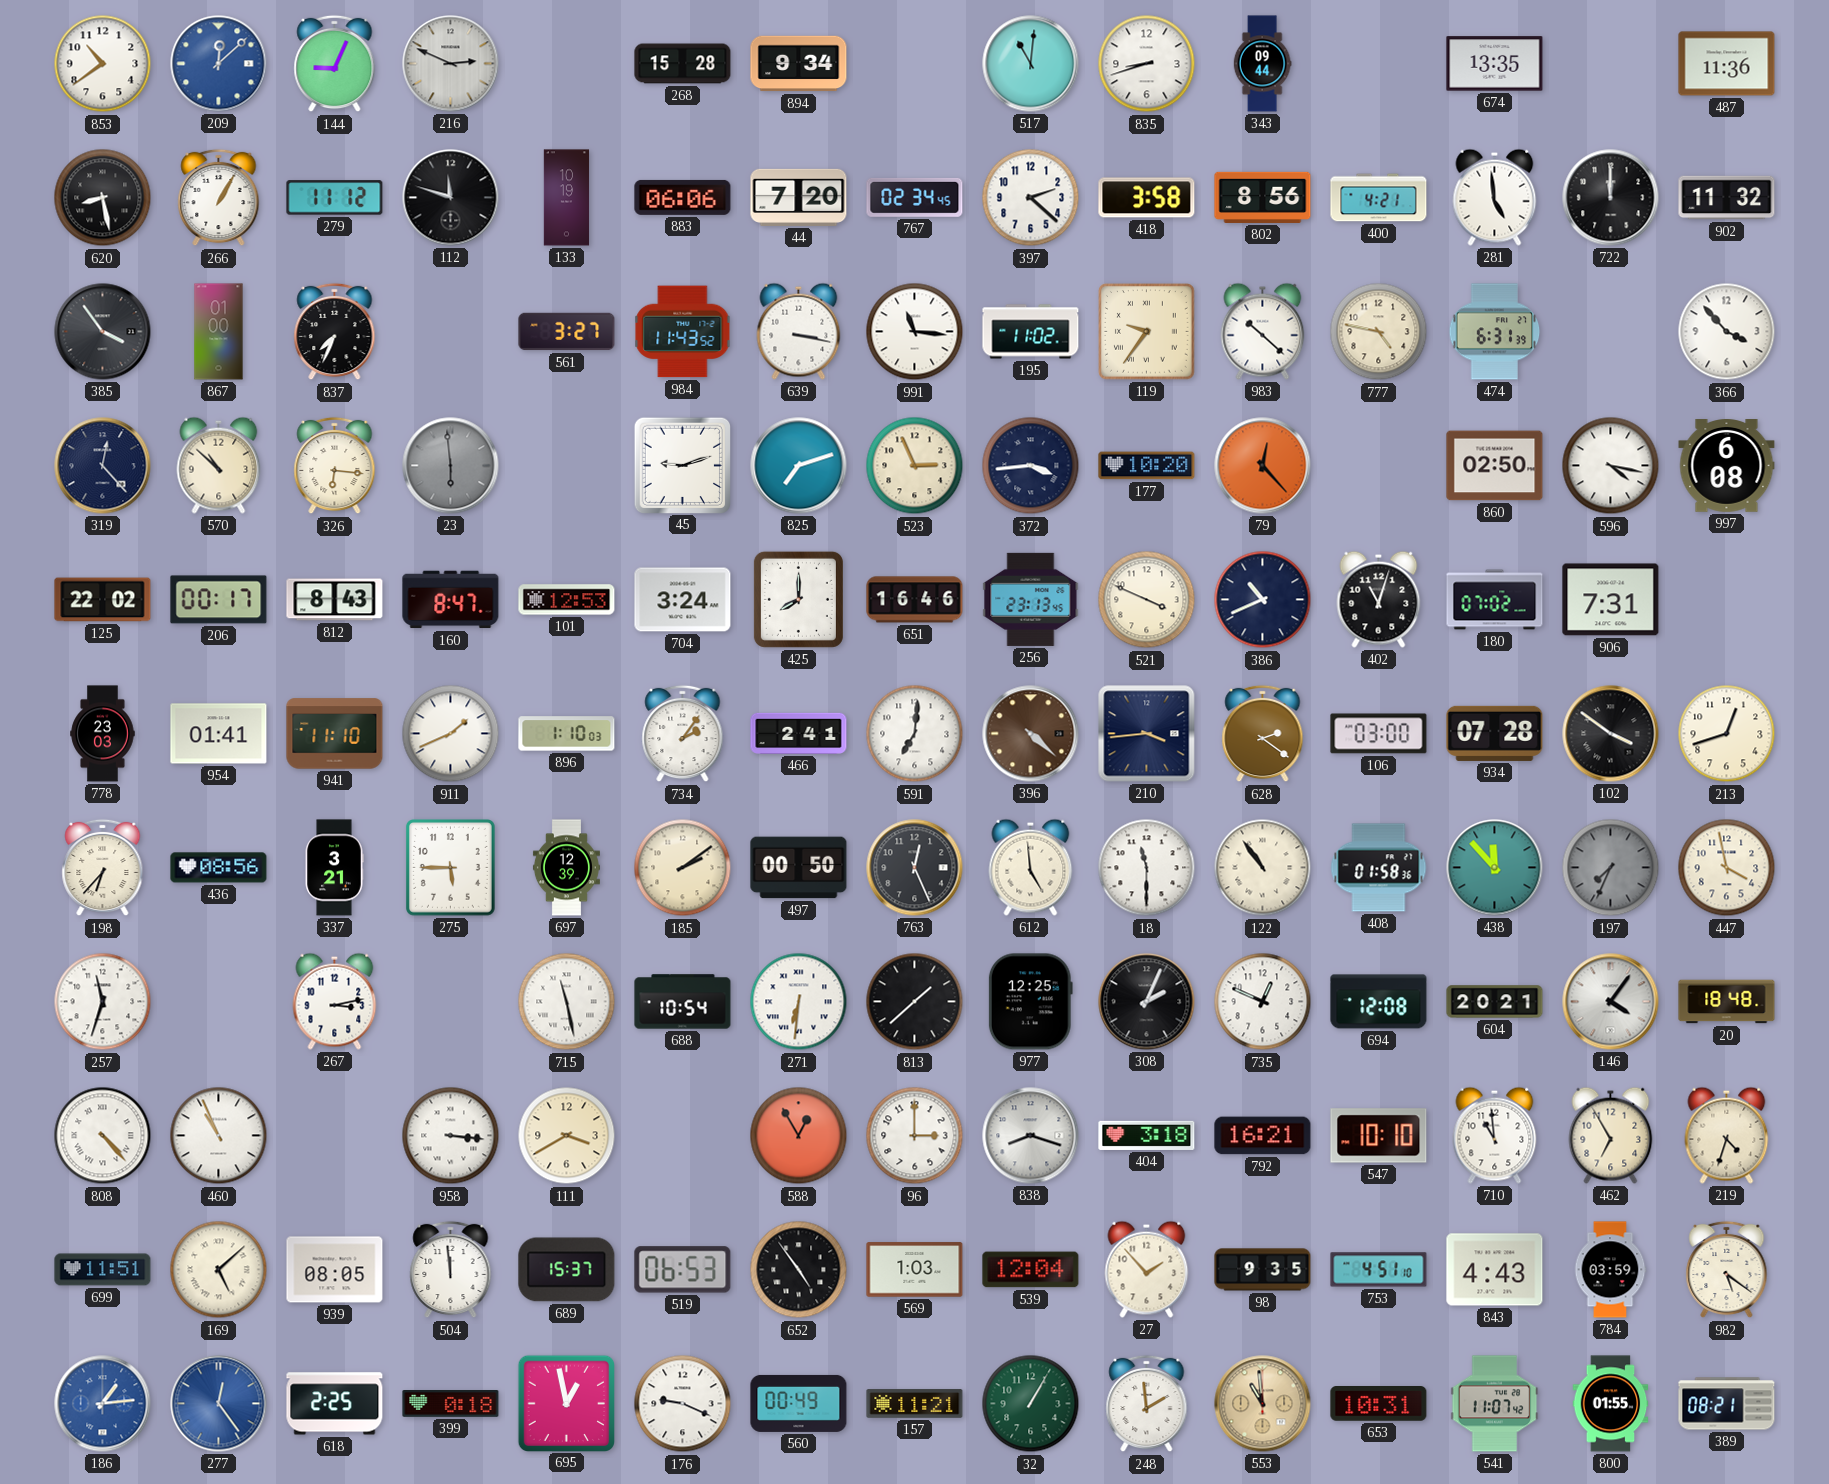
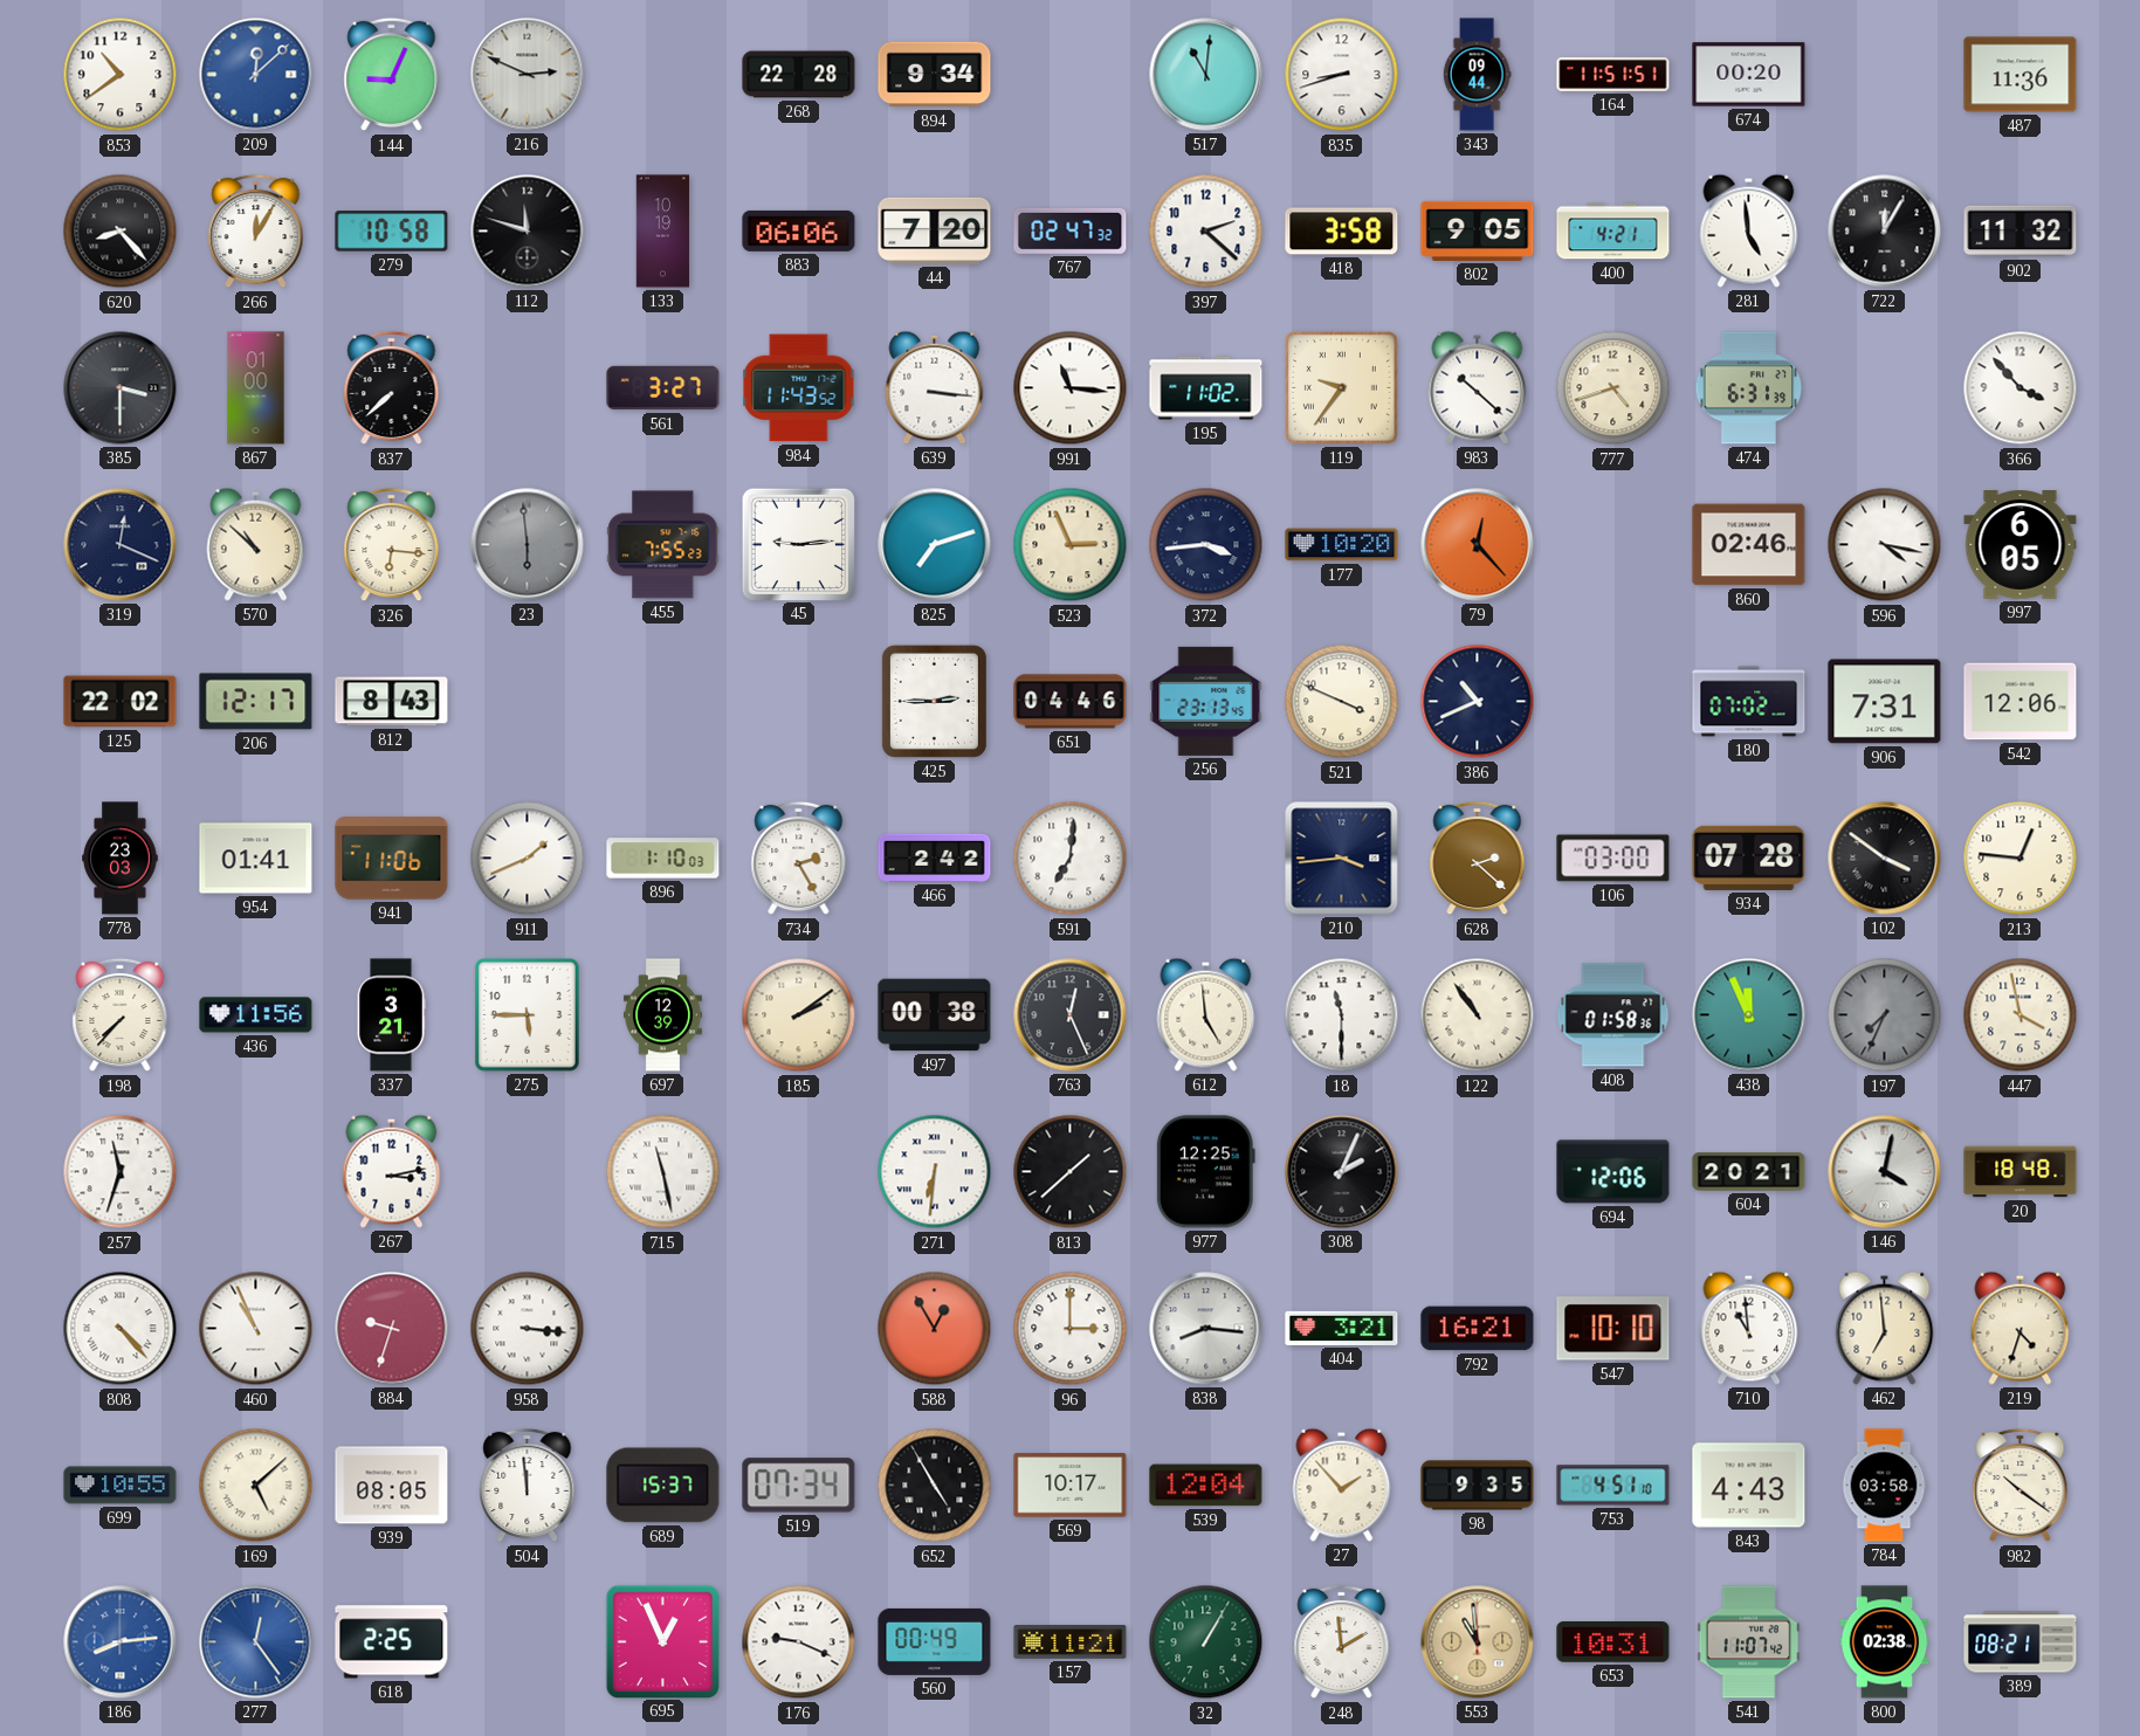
268: 15:28 -> 22:28 (799, 75)
164: none -> 11:51 (1613, 74)
674: 13:35 -> 00:20 (1749, 75)
620: 8:28 -> 8:23 (121, 232)
266: 1:05 -> 12:05 (256, 232)
279: 11:12 -> 10:58 (392, 232)
767: 02:34 -> 02:47 (1071, 230)
802: 8:56 -> 9:05 (1478, 230)
722: 12:00 -> 12:05 (1885, 232)
385: 3:54 -> 3:30 (121, 388)
837: 7:34 -> 7:38 (392, 388)
639: 3:17 -> 3:16 (935, 387)
777: 4:47 -> 4:42 (1613, 388)
319: 12:23 -> 12:19 (121, 545)
455: none -> 7:55 (663, 545)
45: 9:12 -> 9:14 (798, 544)
860: 02:50 -> 02:46 (1749, 545)
997: 6:08 -> 6:05 (2021, 545)
206: 00:17 -> 12:17 (256, 702)
160: 8:47 -> none (451, 600)
101: 12:53 -> none (567, 600)
704: 3:24 -> none (683, 600)
425: 8:00 -> 2:45 (934, 701)
651: 16:46 -> 04:46 (1071, 702)
402: 11:03 -> none (1379, 599)
542: none -> 12:06 (2021, 702)
941: 11:10 -> 11:06 (392, 859)
734: 2:06 -> 2:25 (799, 859)
466: 2:41 -> 2:42 (935, 857)
396: 4:22 -> none (1031, 734)
628: 2:21 -> 2:22 (1478, 859)
213: 12:42 -> 12:46 (2021, 859)
198: 6:37 -> 7:37 (121, 1015)
436: 08:56 -> 11:56 (256, 1015)
497: 00:50 -> 00:38 (935, 1015)
438: 11:53 -> 11:56 (1749, 1015)
688: 10:54 -> none (683, 1002)
735: 12:49 -> none (1263, 1002)
694: 12:08 -> 12:06 (1613, 1172)
146: 4:06 -> 4:02 (1885, 1172)
884: none -> 9:33 (392, 1329)
111: 3:40 -> none (567, 1136)
838: 8:18 -> 8:16 (1206, 1329)
404: 3:18 -> 3:21 (1342, 1328)
462: 6:55 -> 6:59 (1885, 1328)
699: 11:51 -> 10:55 (121, 1486)
519: 06:53 -> 07:34 (799, 1486)
652: 4:54 -> 4:55 (935, 1486)
569: 1:03 -> 10:17 (1071, 1486)
784: 03:59 -> 03:58 (1884, 1486)
982: 5:21 -> 10:21 (2021, 1486)
186: 1:14 -> 8:14 (121, 1642)
399: 0:18 -> none (451, 1404)
695: 12:58 -> 12:56 (662, 1641)
800: 01:55 -> 02:38 (1885, 1642)
